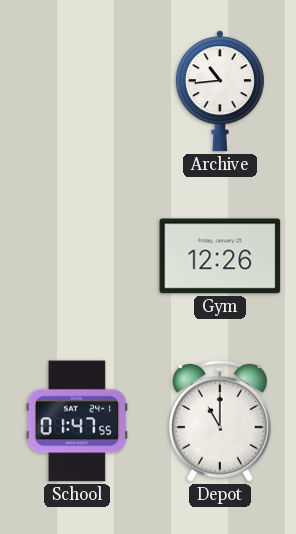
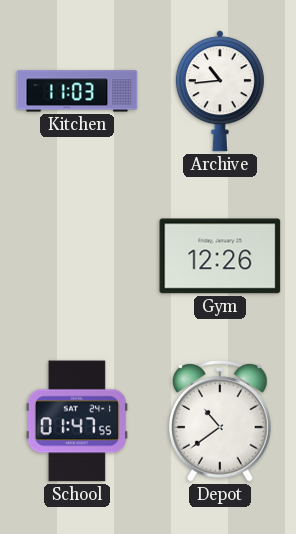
Kitchen: none -> 11:03 (77, 91)
Depot: 11:00 -> 10:39 (220, 422)
